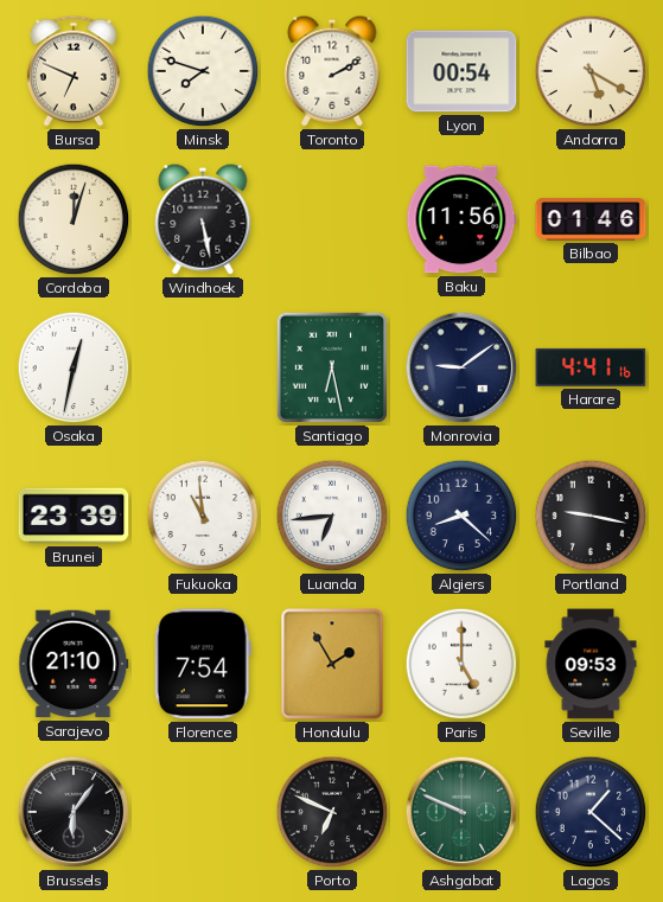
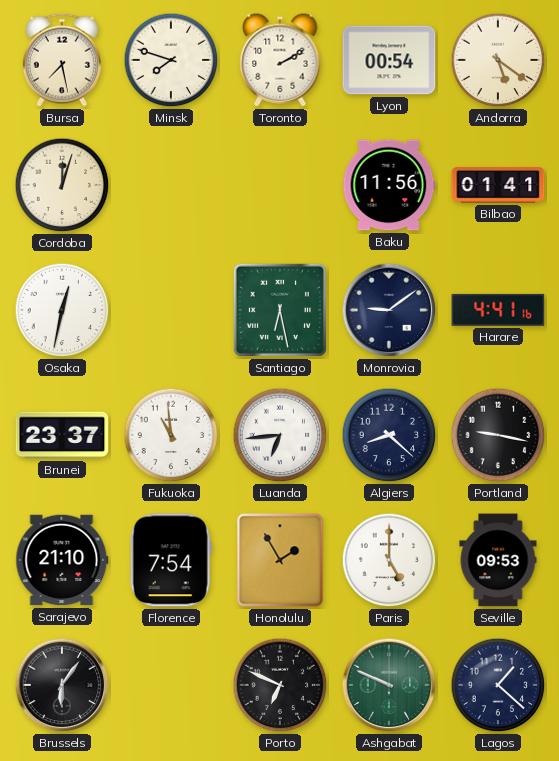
Bursa: 6:49 -> 7:28 (62, 60)
Andorra: 5:20 -> 5:21 (498, 60)
Windhoek: 5:28 -> none (203, 219)
Bilbao: 01:46 -> 01:41 (498, 185)
Brunei: 23:39 -> 23:37 (62, 435)
